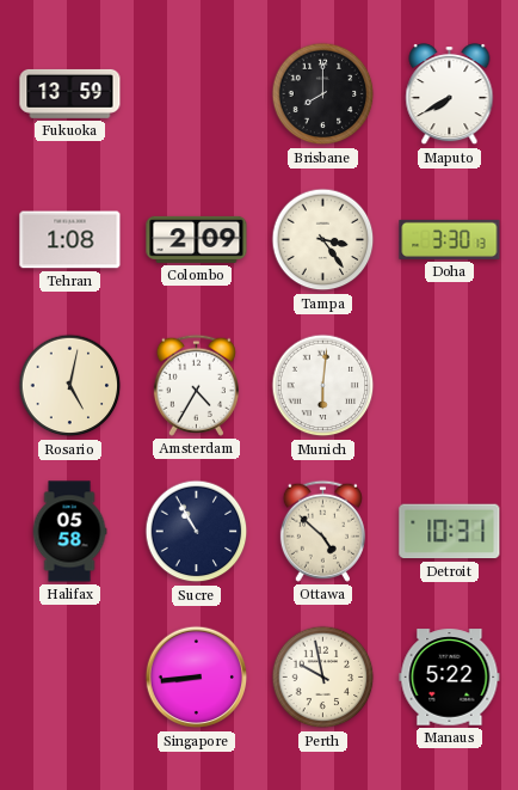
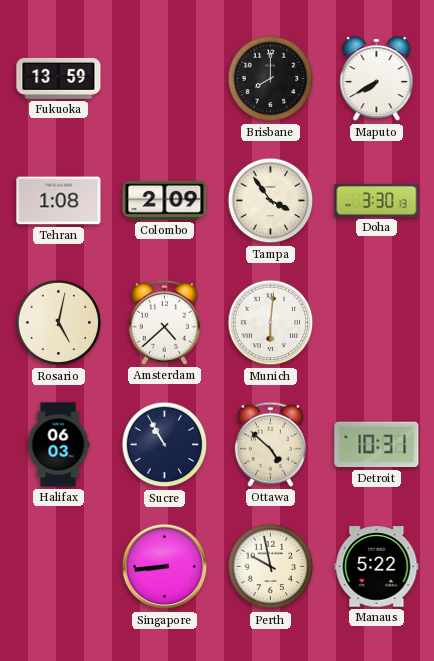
Tampa: 3:24 -> 3:54 (271, 201)
Amsterdam: 4:35 -> 4:38 (164, 322)
Halifax: 05:58 -> 06:03 (58, 445)
